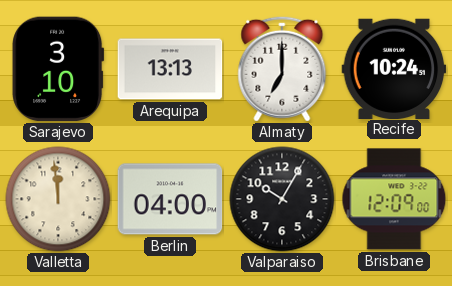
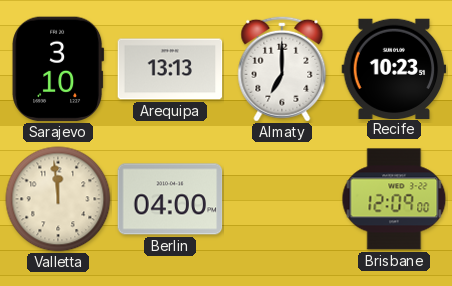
Recife: 10:24 -> 10:23 (394, 68)
Valparaiso: 10:05 -> none (282, 199)
